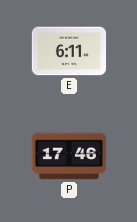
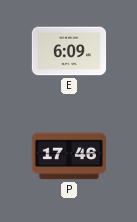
E: 6:11 -> 6:09 (69, 51)
